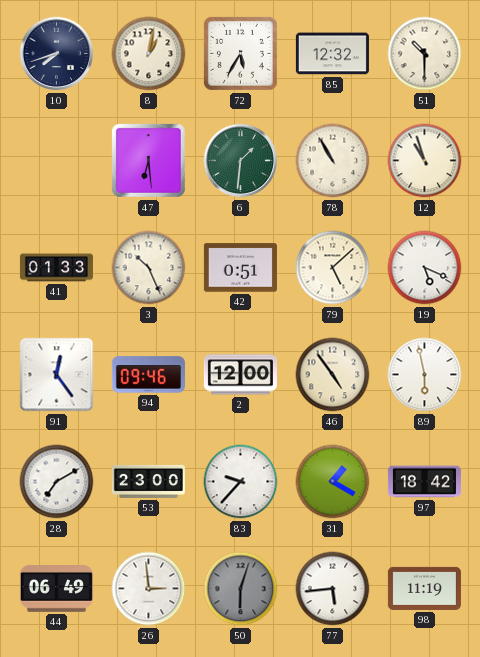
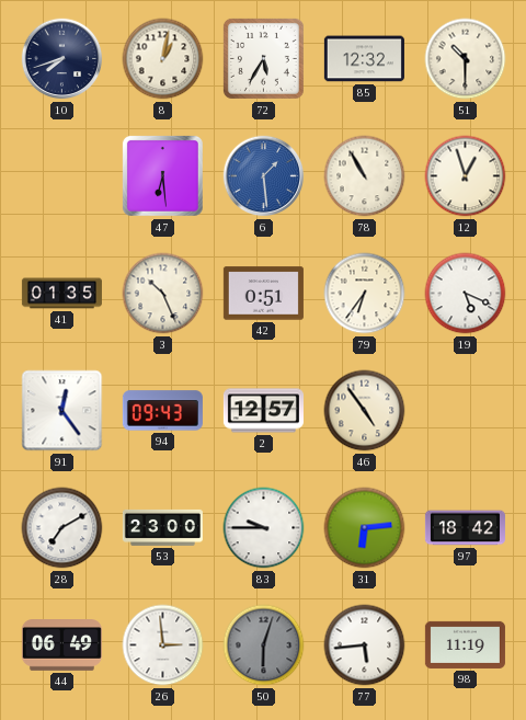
6: 1:31 -> 1:29 (264, 176)
6 dial: green -> blue (264, 176)
12: 10:57 -> 12:57 (466, 176)
41: 01:33 -> 01:35 (61, 294)
79: 5:08 -> 6:36 (365, 294)
94: 09:46 -> 09:43 (162, 411)
2: 12:00 -> 12:57 (263, 411)
89: 5:58 -> none (425, 375)
83: 9:37 -> 9:45 (264, 528)
31: 1:20 -> 6:14 (365, 528)
